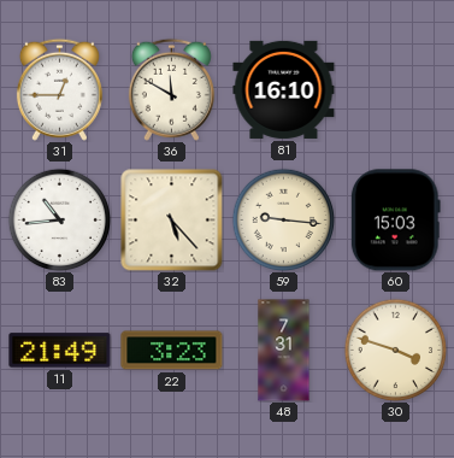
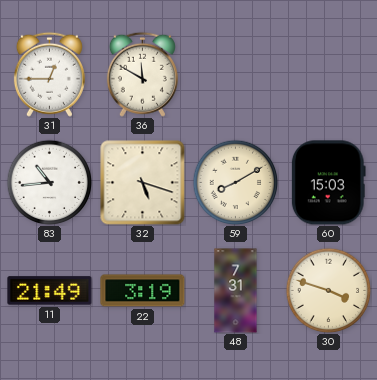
81: 16:10 -> none (284, 89)
32: 5:23 -> 5:18 (143, 183)
59: 9:16 -> 8:10 (235, 182)
22: 3:23 -> 3:19 (143, 291)
